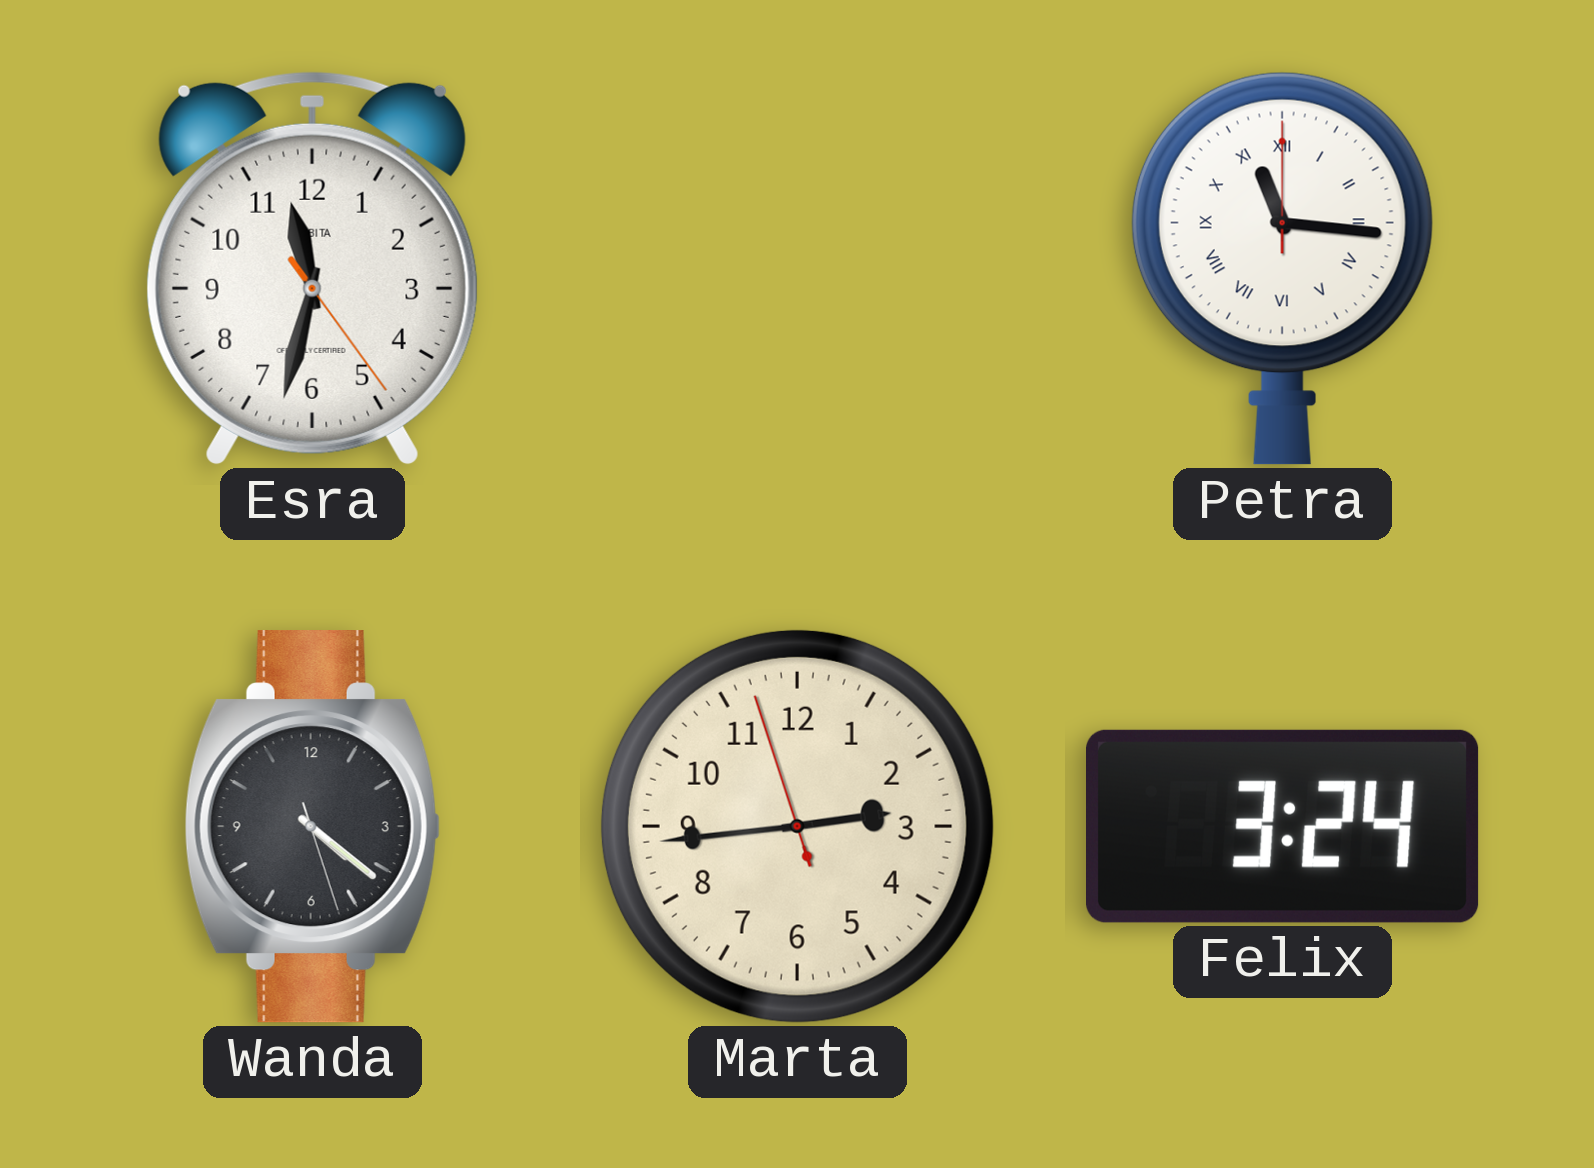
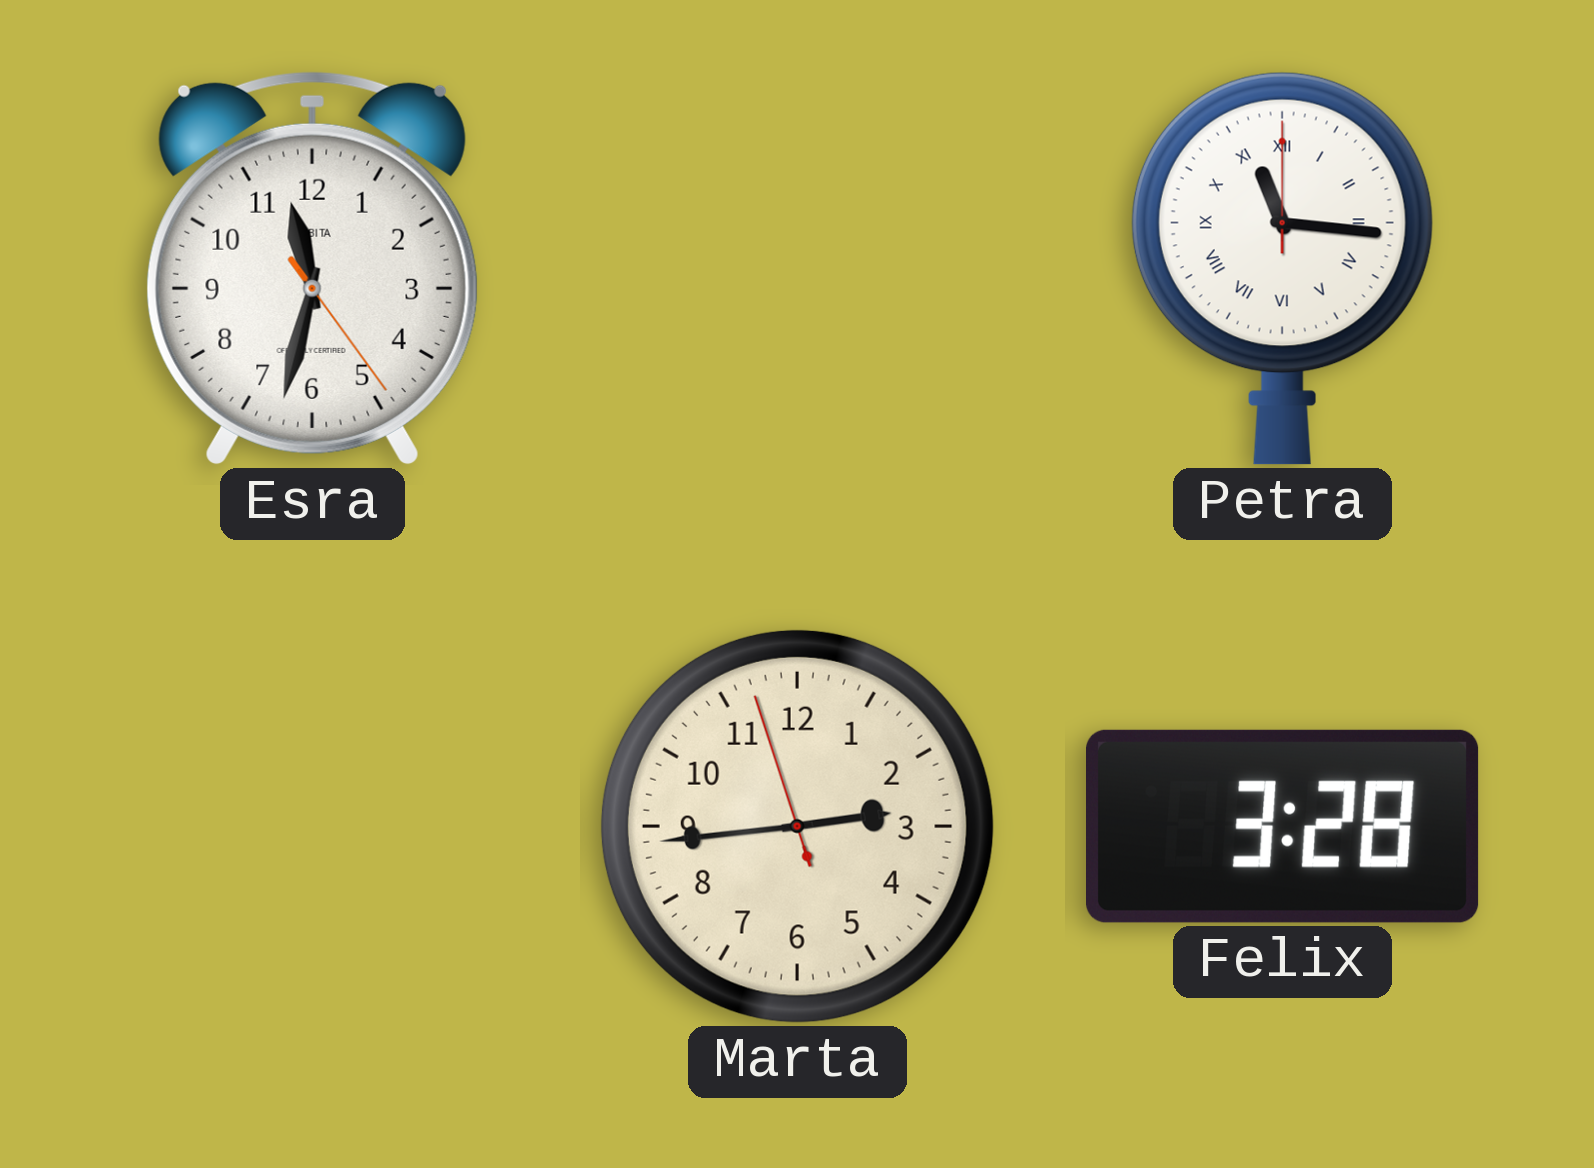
Wanda: 4:21 -> none (312, 827)
Felix: 3:24 -> 3:28 (1283, 826)
